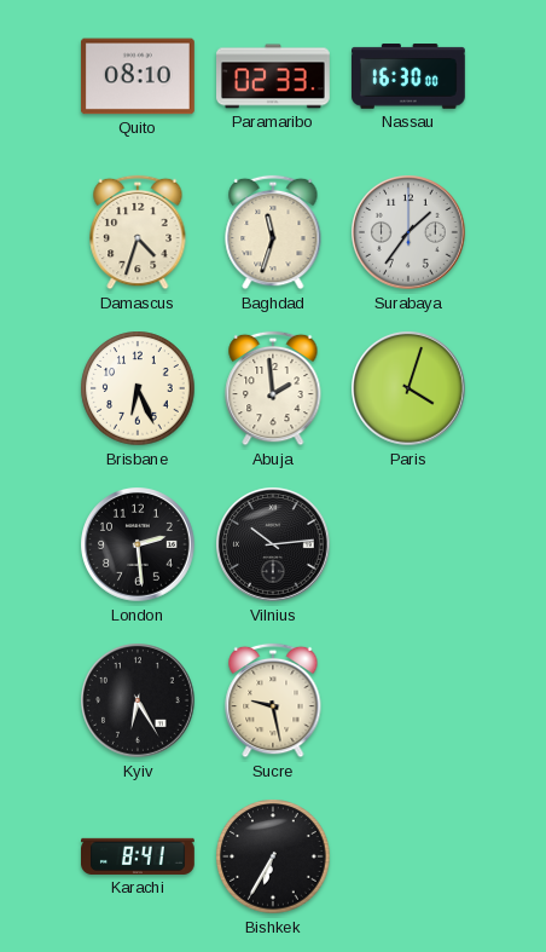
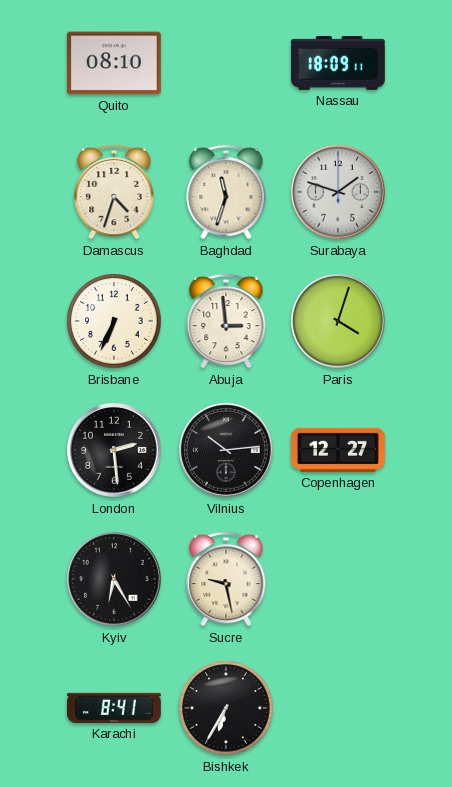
Paramaribo: 02:33 -> none (274, 76)
Nassau: 16:30 -> 18:09 (339, 63)
Surabaya: 1:36 -> 1:48 (339, 193)
Brisbane: 6:26 -> 6:34 (114, 321)
Abuja: 1:59 -> 2:59 (226, 321)
Copenhagen: none -> 12:27 (339, 450)
